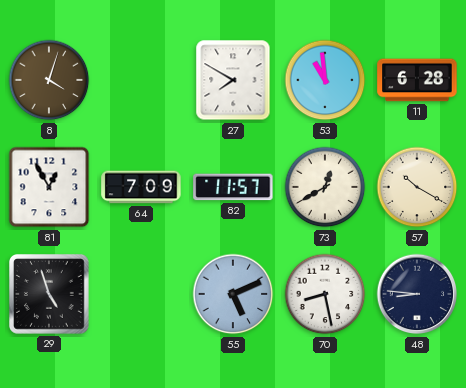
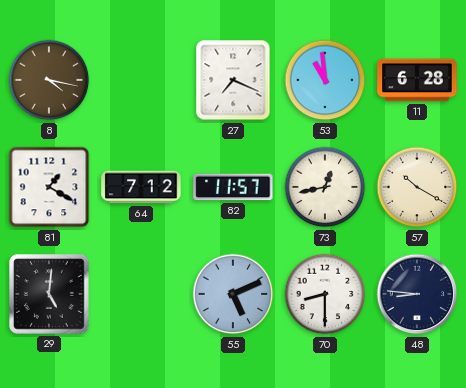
8: 4:03 -> 4:17 (49, 80)
27: 7:50 -> 7:19 (233, 80)
81: 12:55 -> 1:20 (49, 187)
64: 7:09 -> 7:12 (141, 187)
73: 12:40 -> 12:43 (325, 187)
29: 4:57 -> 5:01 (50, 295)
70: 8:28 -> 8:30 (325, 294)
